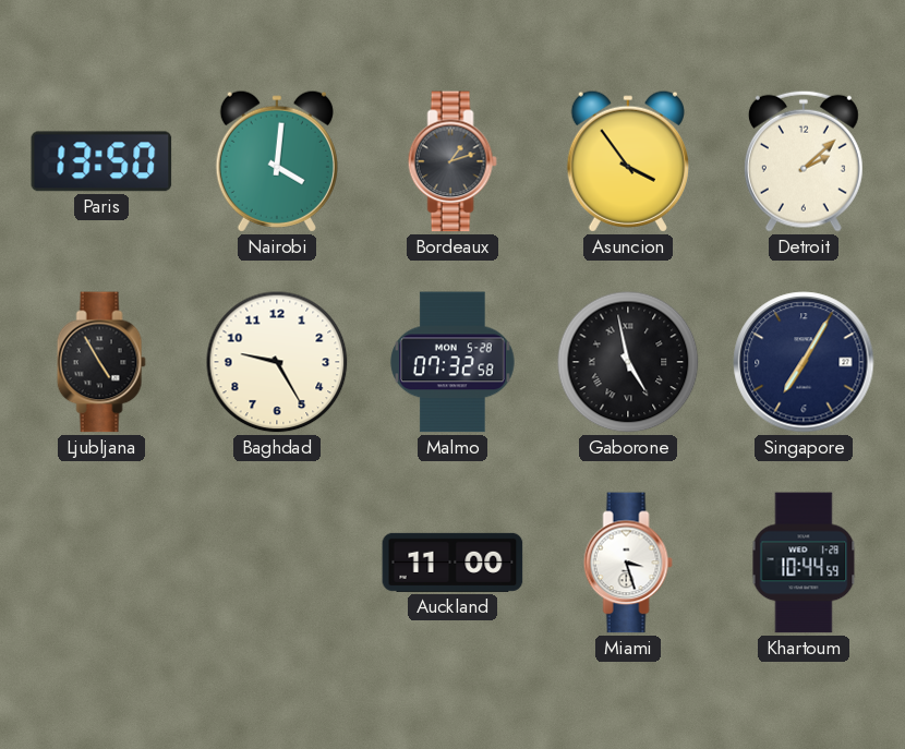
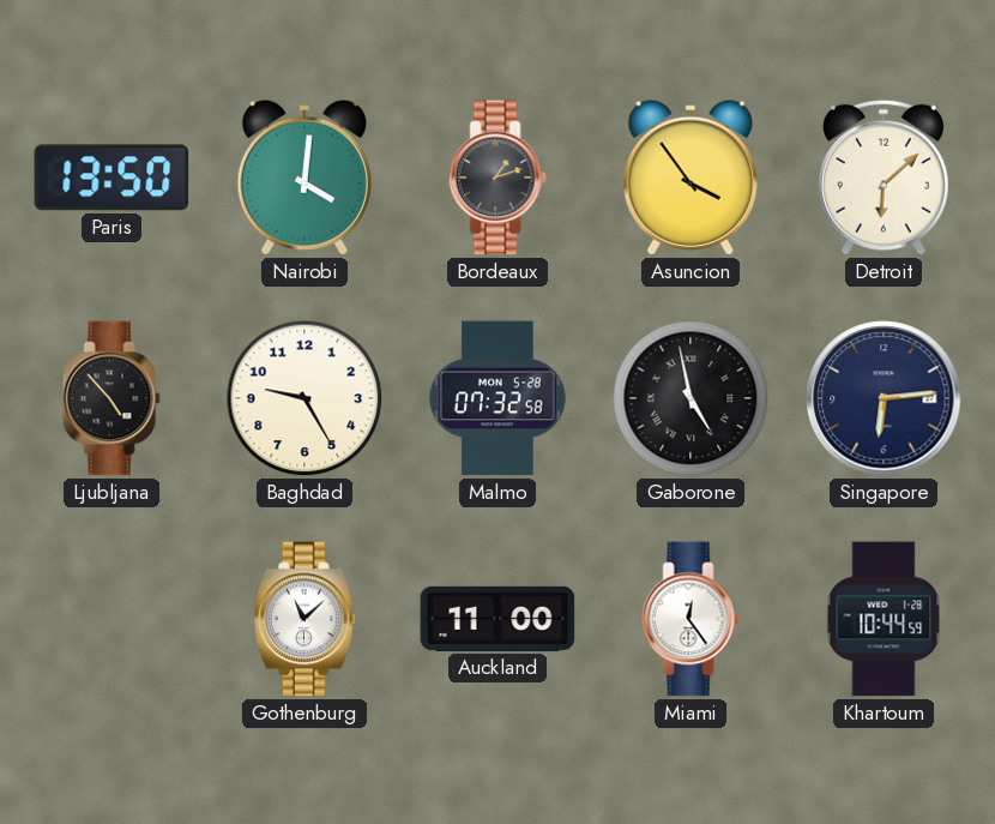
Detroit: 2:08 -> 6:08 (884, 178)
Ljubljana: 4:55 -> 4:53 (111, 398)
Singapore: 7:05 -> 6:14 (884, 398)
Gothenburg: none -> 11:08 (304, 619)
Miami: 3:27 -> 12:24 (691, 619)
